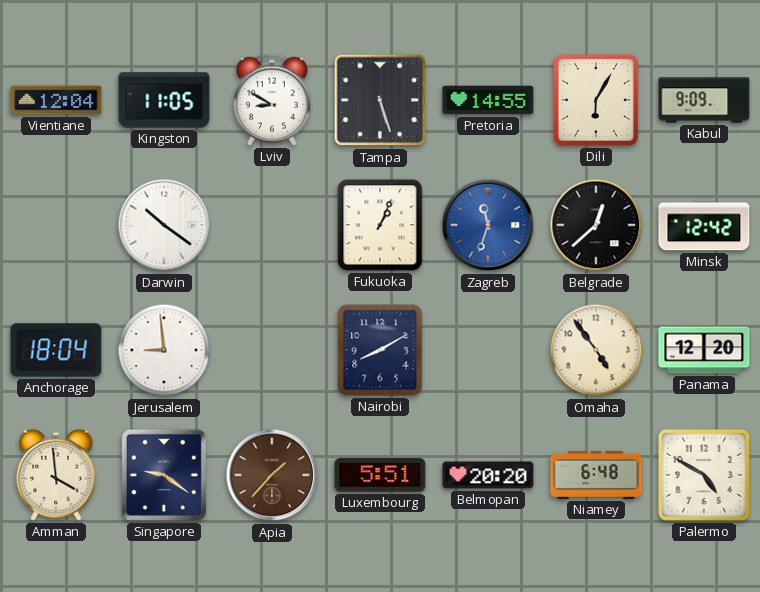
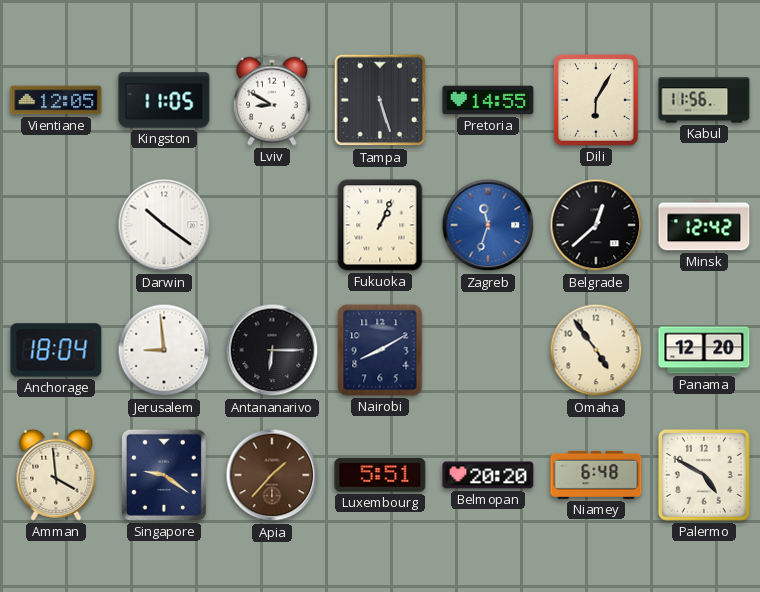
Vientiane: 12:04 -> 12:05 (56, 100)
Kabul: 9:09 -> 11:56 (704, 100)
Antananarivo: none -> 6:15 (272, 350)
